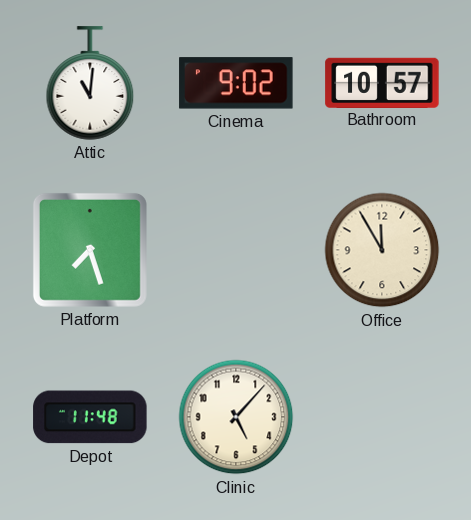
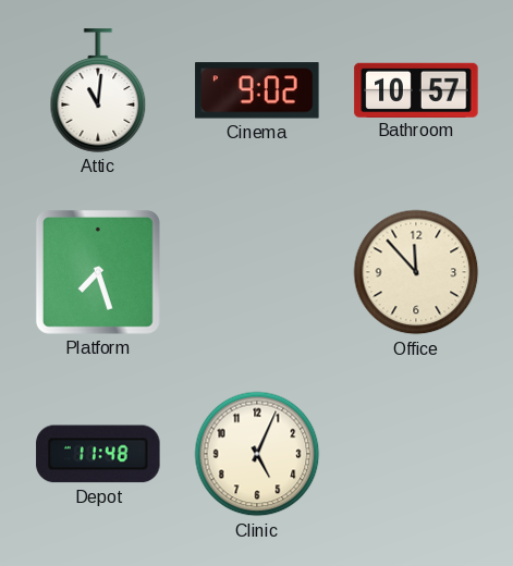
Office: 11:55 -> 11:53 (416, 272)
Clinic: 5:07 -> 5:04 (257, 454)
